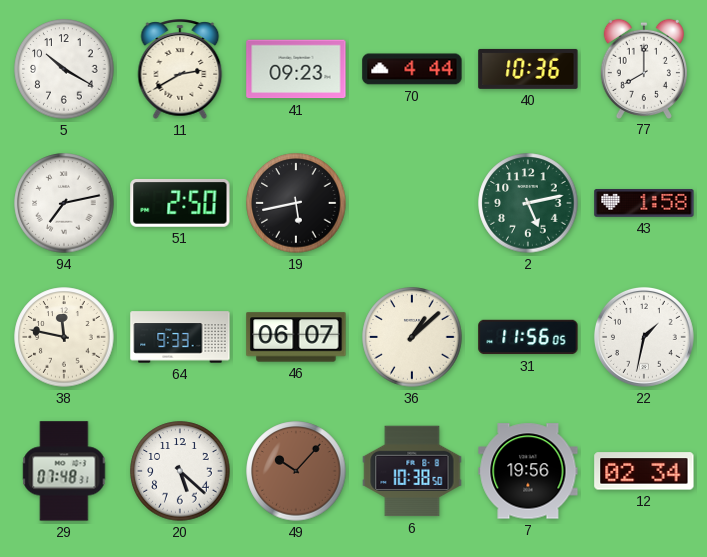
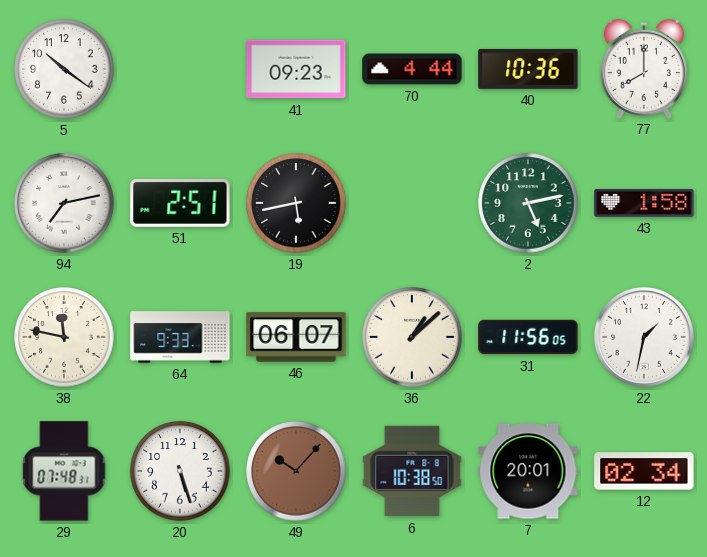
5: 10:20 -> 10:21 (64, 69)
11: 2:40 -> none (180, 69)
51: 2:50 -> 2:51 (180, 203)
20: 5:22 -> 5:27 (180, 471)
7: 19:56 -> 20:01 (528, 471)
